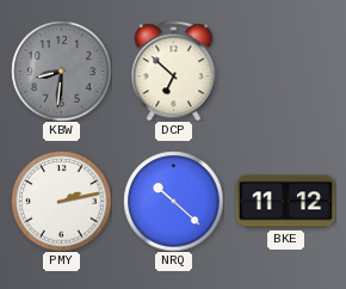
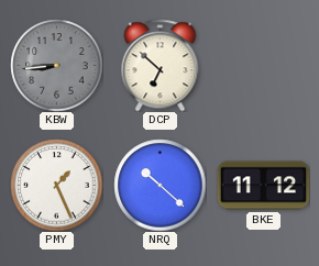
KBW: 8:31 -> 8:44 (56, 65)
PMY: 2:13 -> 1:26 (56, 185)
